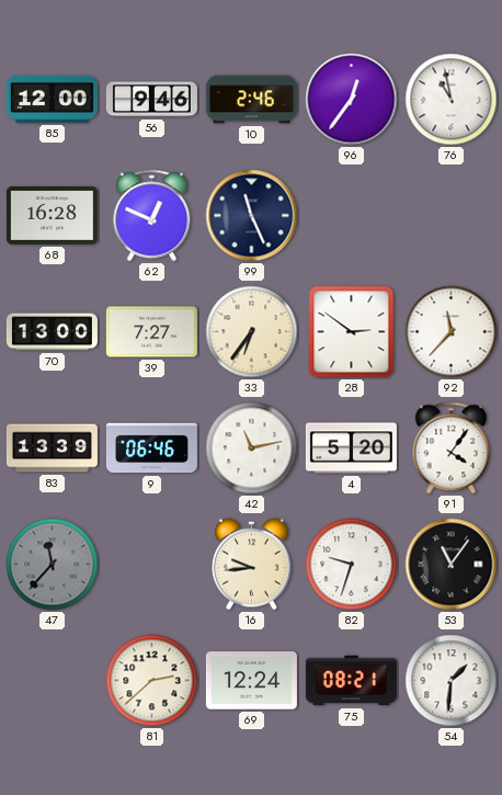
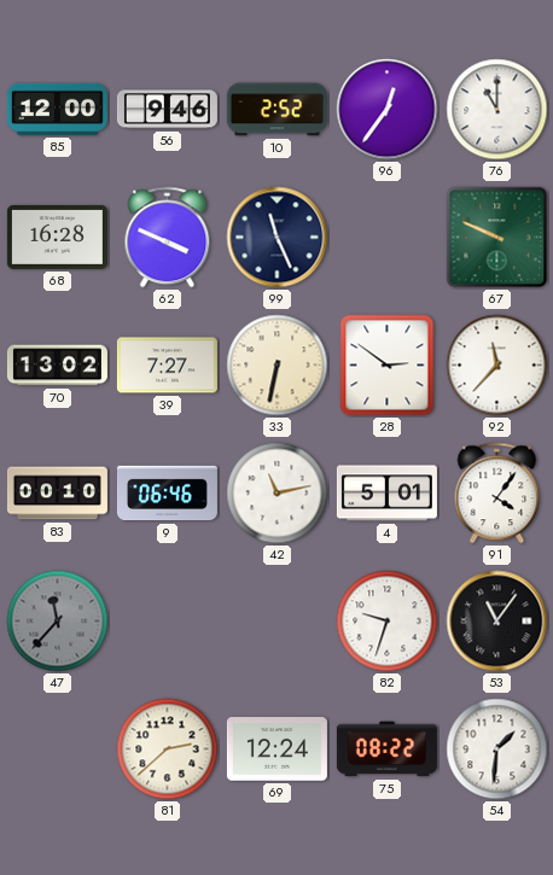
10: 2:46 -> 2:52 (276, 110)
76: 10:58 -> 11:00 (497, 110)
62: 12:49 -> 3:49 (168, 238)
67: none -> 9:49 (497, 238)
70: 13:00 -> 13:02 (57, 366)
33: 6:36 -> 6:32 (278, 366)
83: 13:39 -> 00:10 (57, 494)
4: 5:20 -> 5:01 (386, 494)
16: 9:44 -> none (252, 565)
75: 08:21 -> 08:22 (386, 749)
